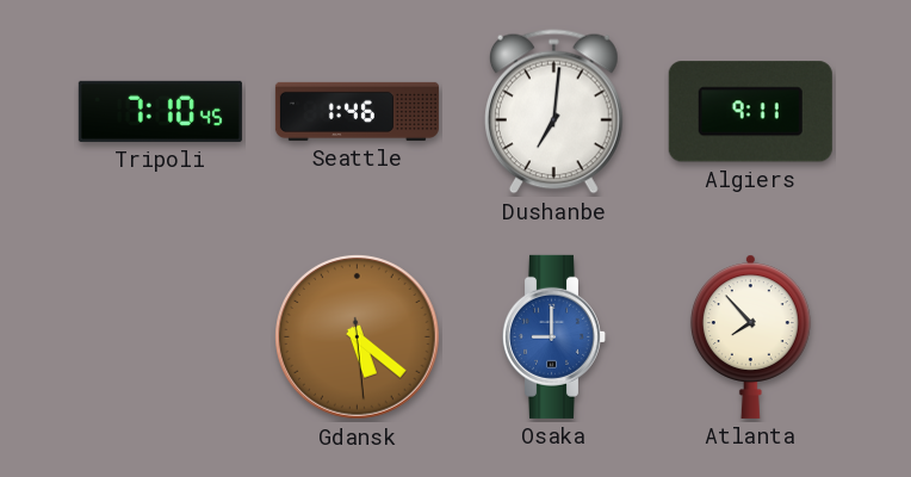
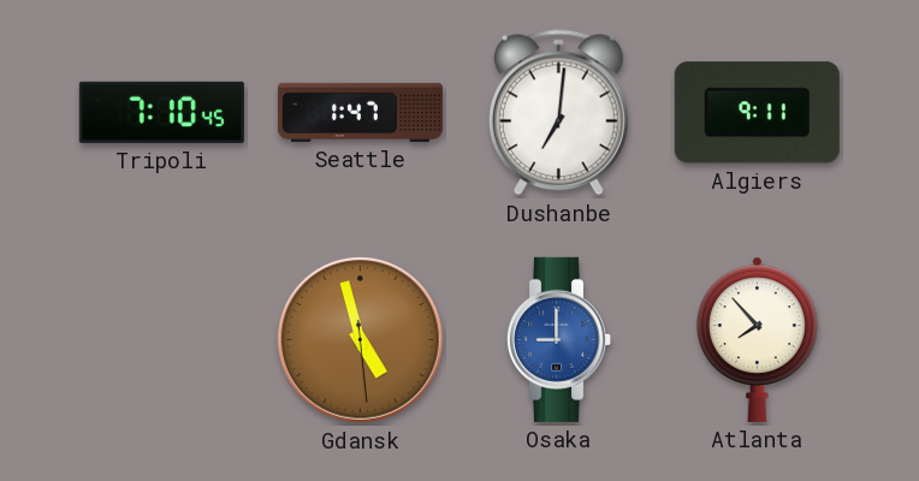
Seattle: 1:46 -> 1:47 (360, 112)
Gdansk: 5:21 -> 4:57 (361, 340)
